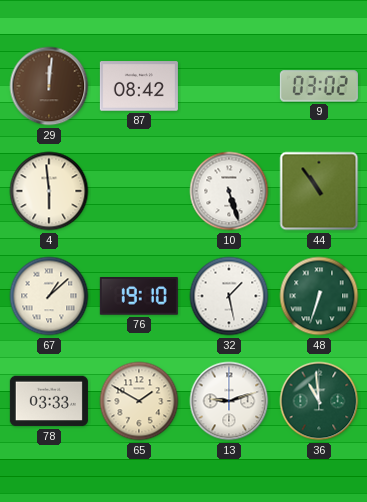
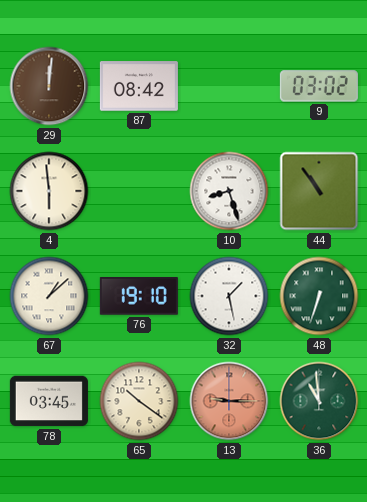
10: 5:27 -> 8:27 (229, 191)
78: 03:33 -> 03:45 (49, 401)
65: 1:50 -> 10:21 (139, 401)
13: 9:12 -> 9:15 (229, 401)
13 dial: white -> salmon (229, 401)
